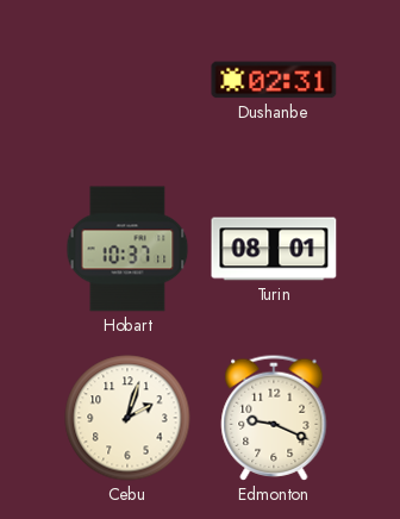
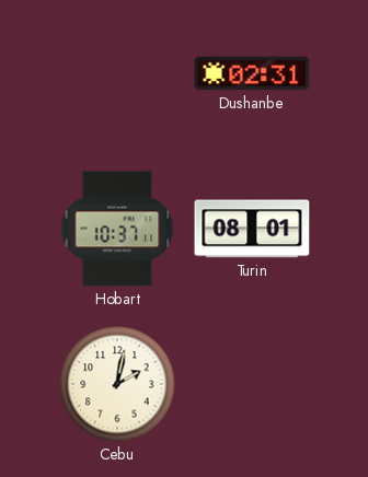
Cebu: 2:03 -> 2:02 (117, 384)
Edmonton: 9:19 -> none (274, 418)
